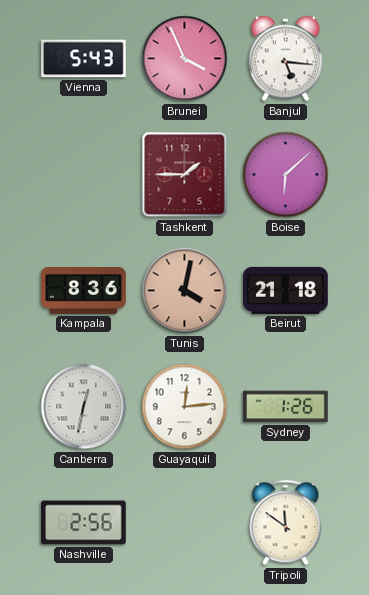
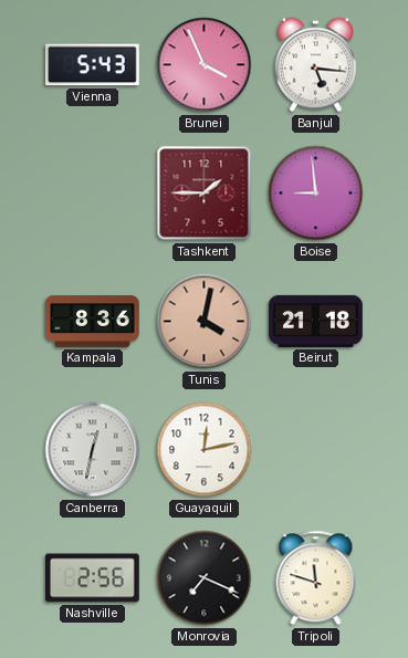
Boise: 6:08 -> 8:59 (316, 194)
Guayaquil: 12:14 -> 12:13 (205, 450)
Sydney: 1:26 -> none (286, 407)
Monrovia: none -> 7:19 (205, 578)
Tripoli: 11:51 -> 11:48 (316, 578)
